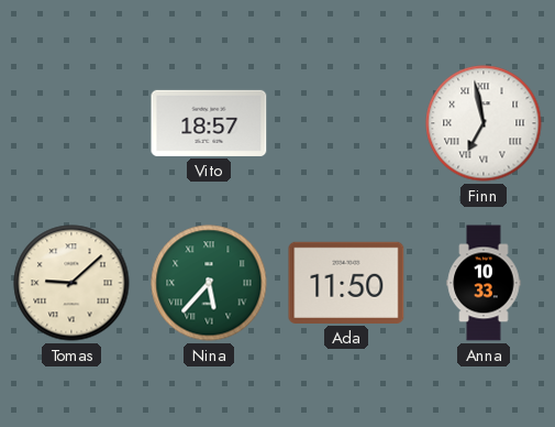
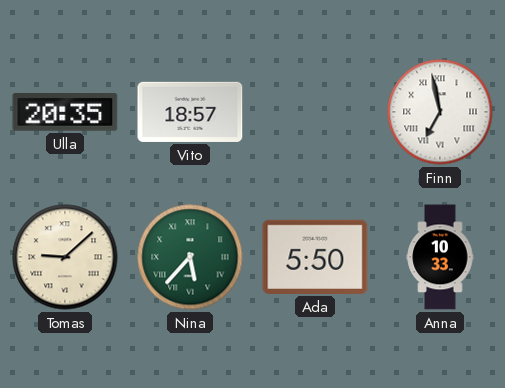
Ulla: none -> 20:35 (65, 112)
Ada: 11:50 -> 5:50 (315, 257)
